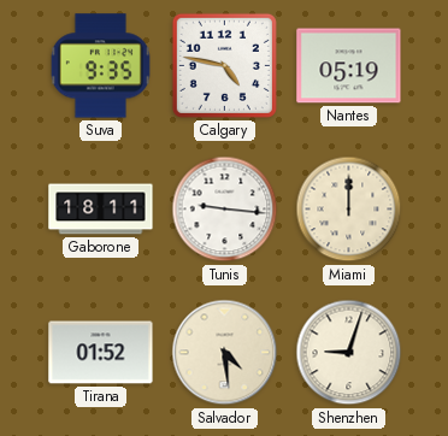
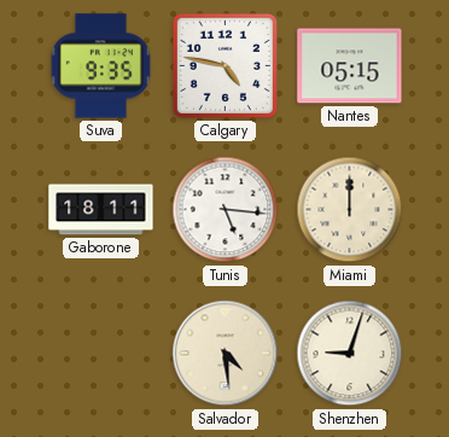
Nantes: 05:19 -> 05:15 (350, 66)
Tunis: 9:16 -> 5:16 (226, 210)
Tirana: 01:52 -> none (101, 353)
